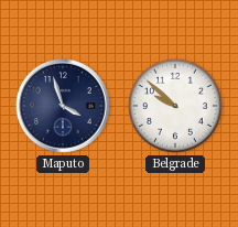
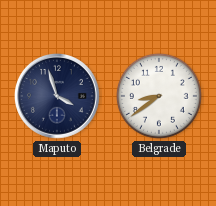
Belgrade: 9:52 -> 8:39 (159, 96)
